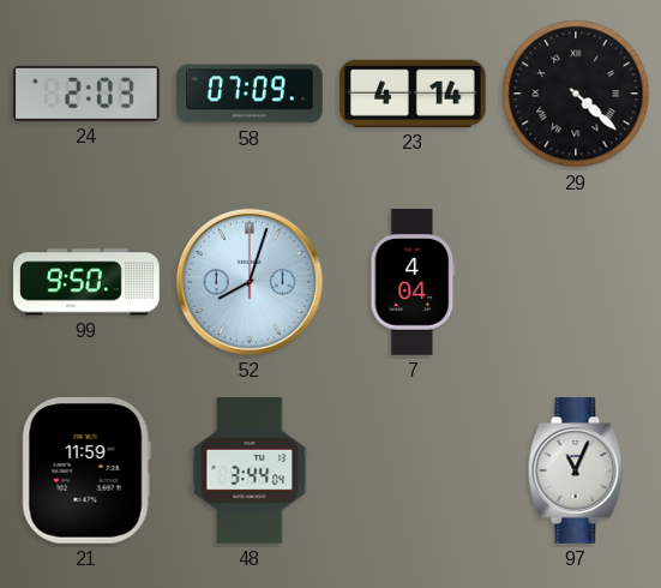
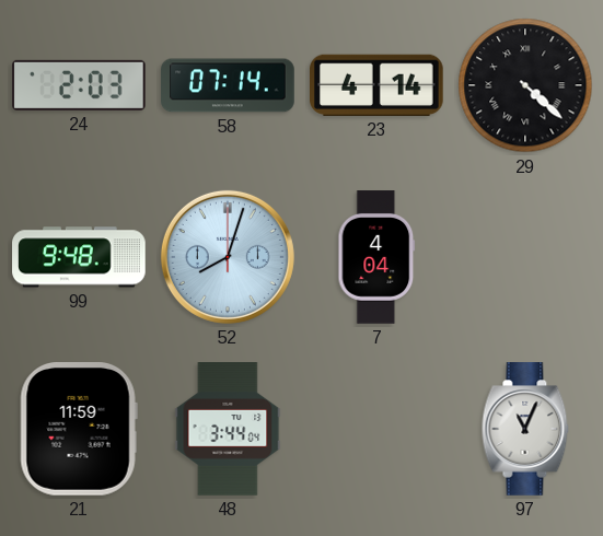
58: 07:09 -> 07:14 (228, 85)
99: 9:50 -> 9:48 (79, 257)
